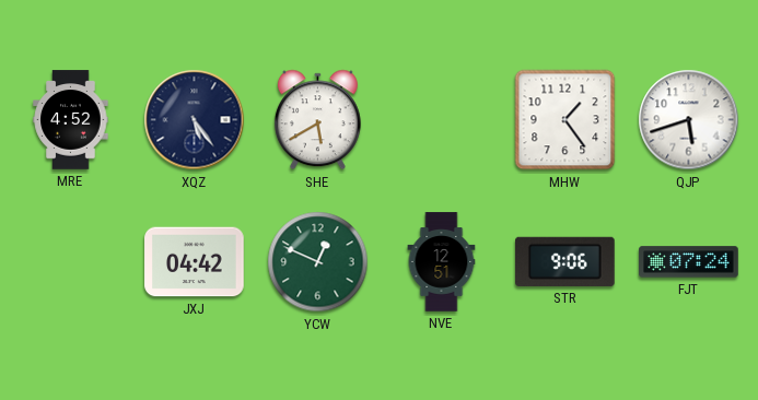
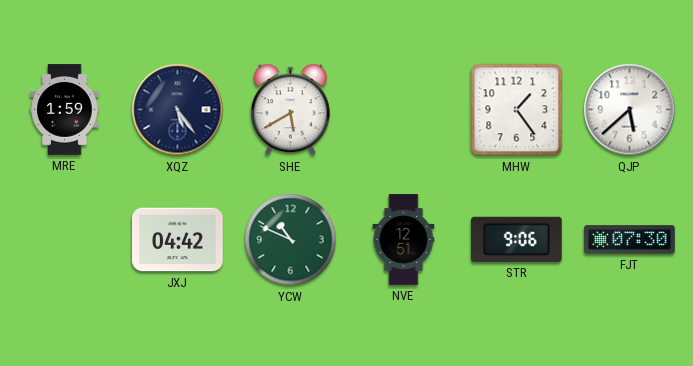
MRE: 4:52 -> 1:59 (65, 110)
QJP: 5:42 -> 5:38 (630, 110)
YCW: 12:49 -> 10:49 (291, 240)
FJT: 07:24 -> 07:30 (630, 240)
